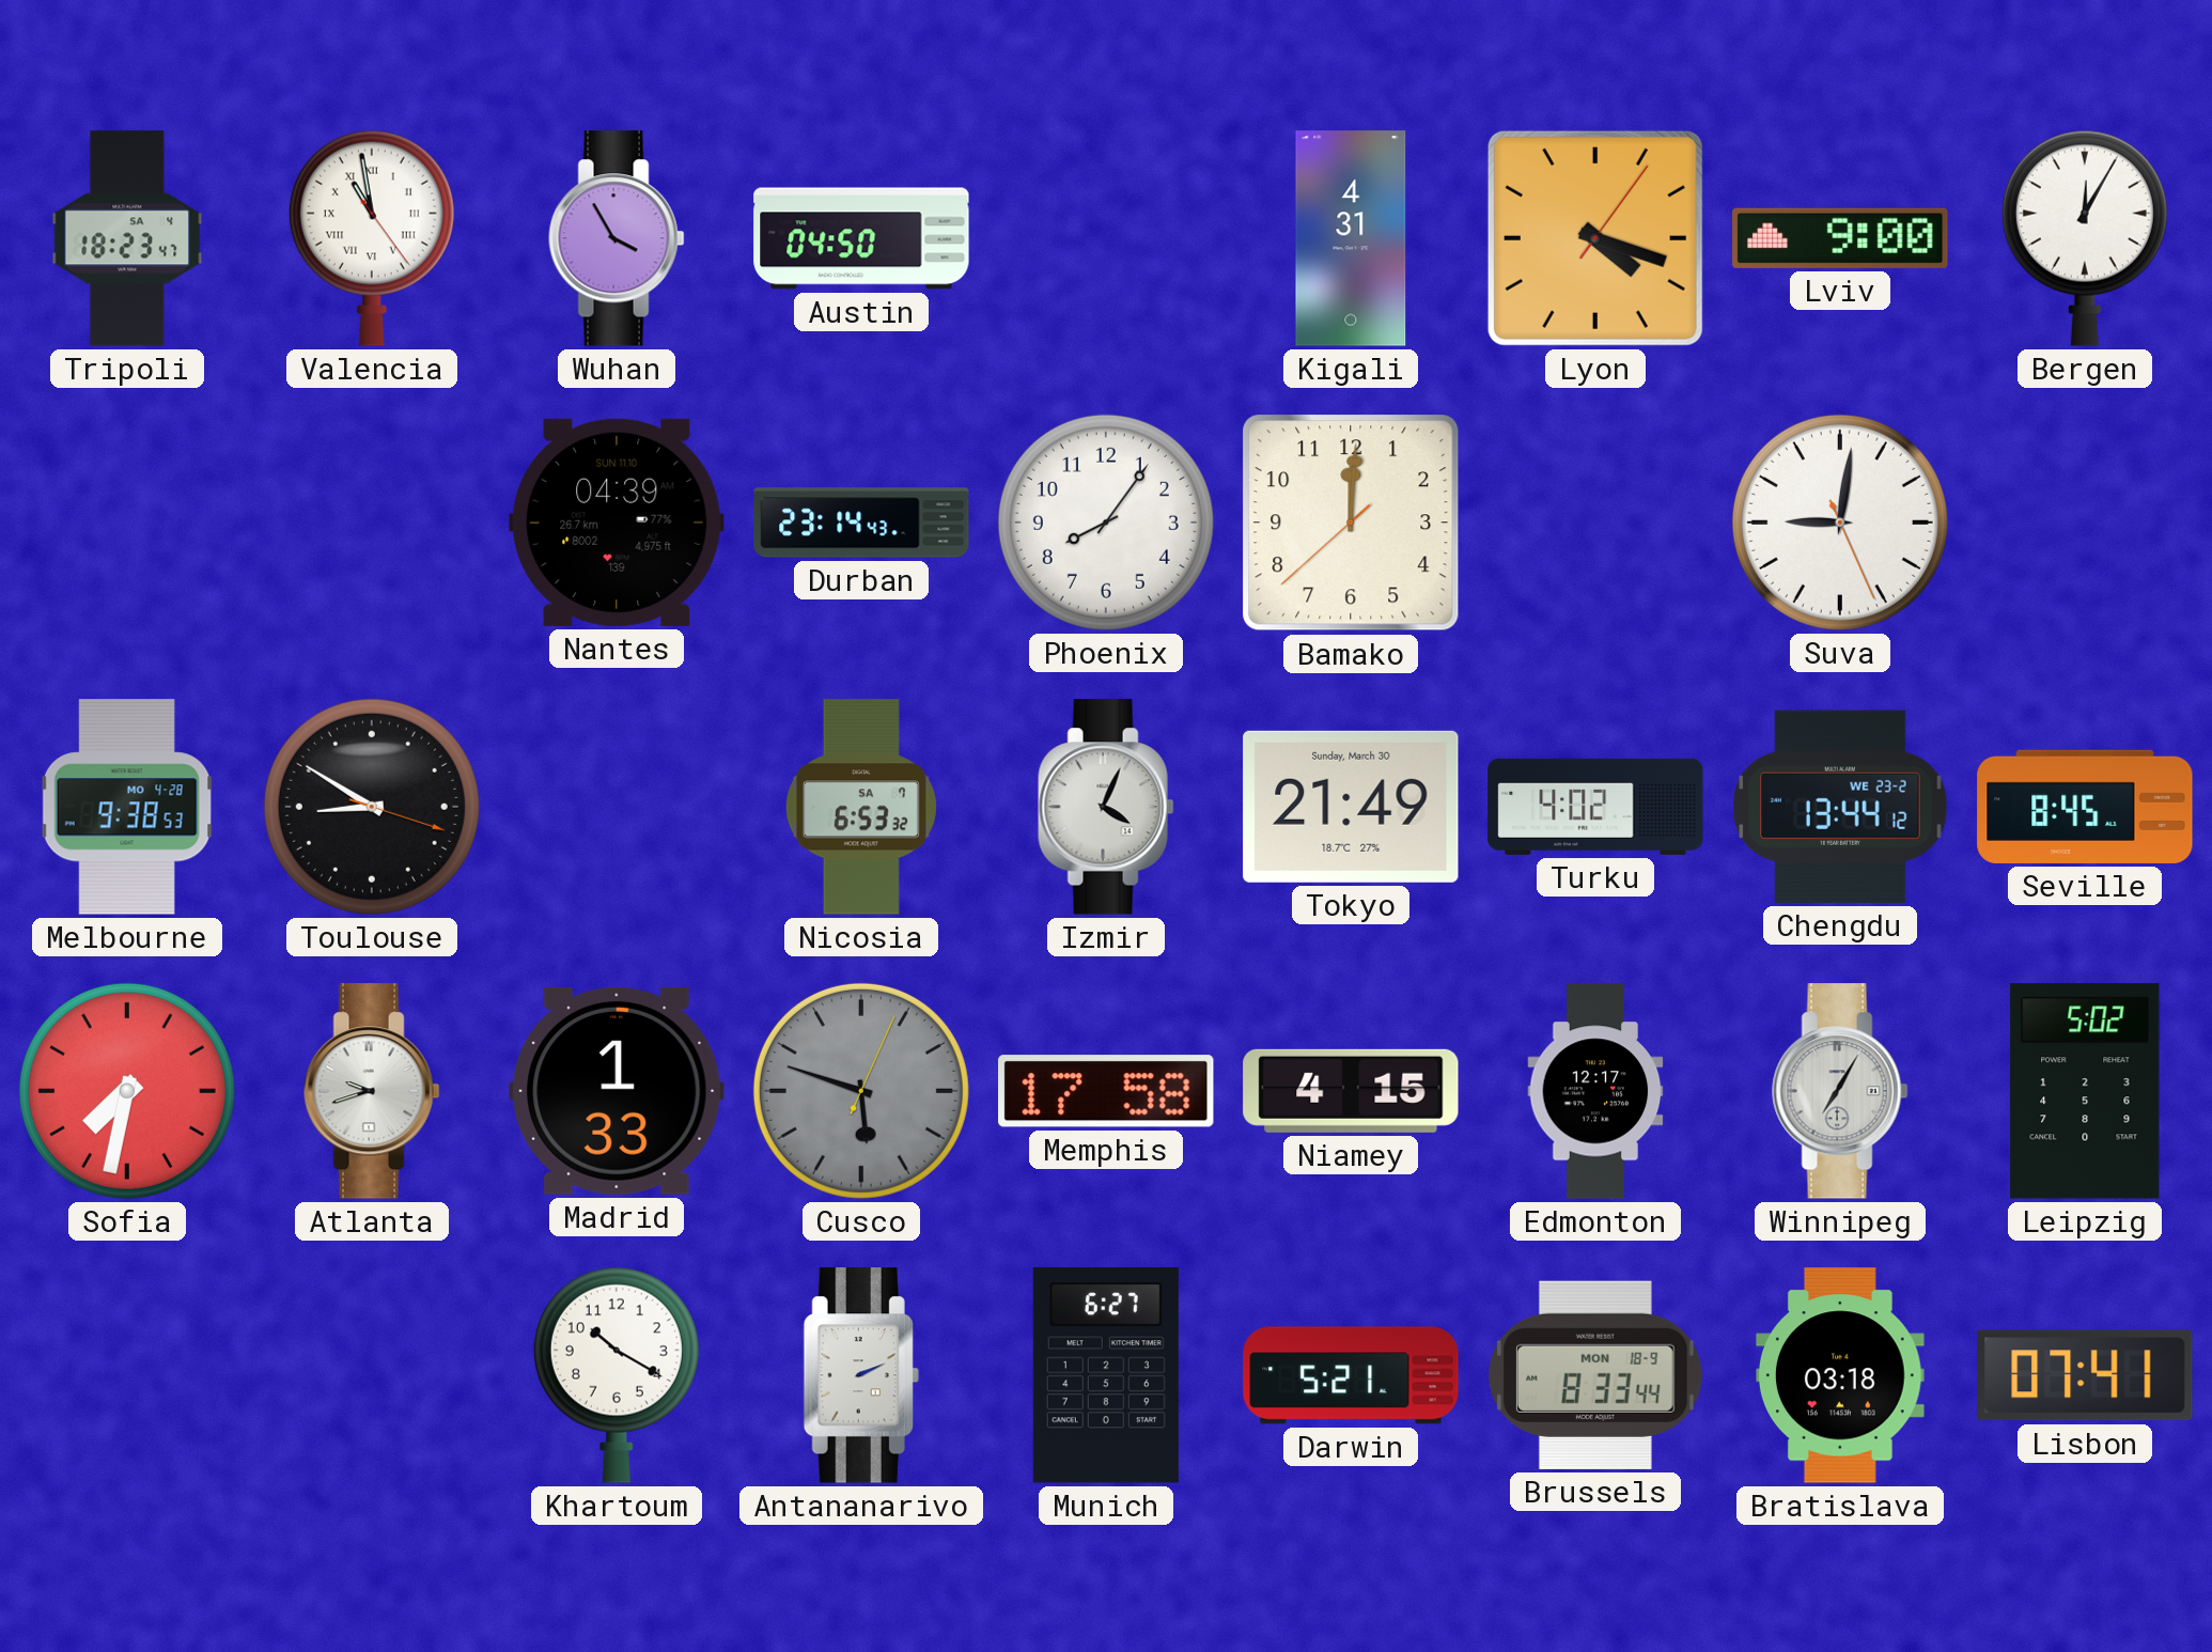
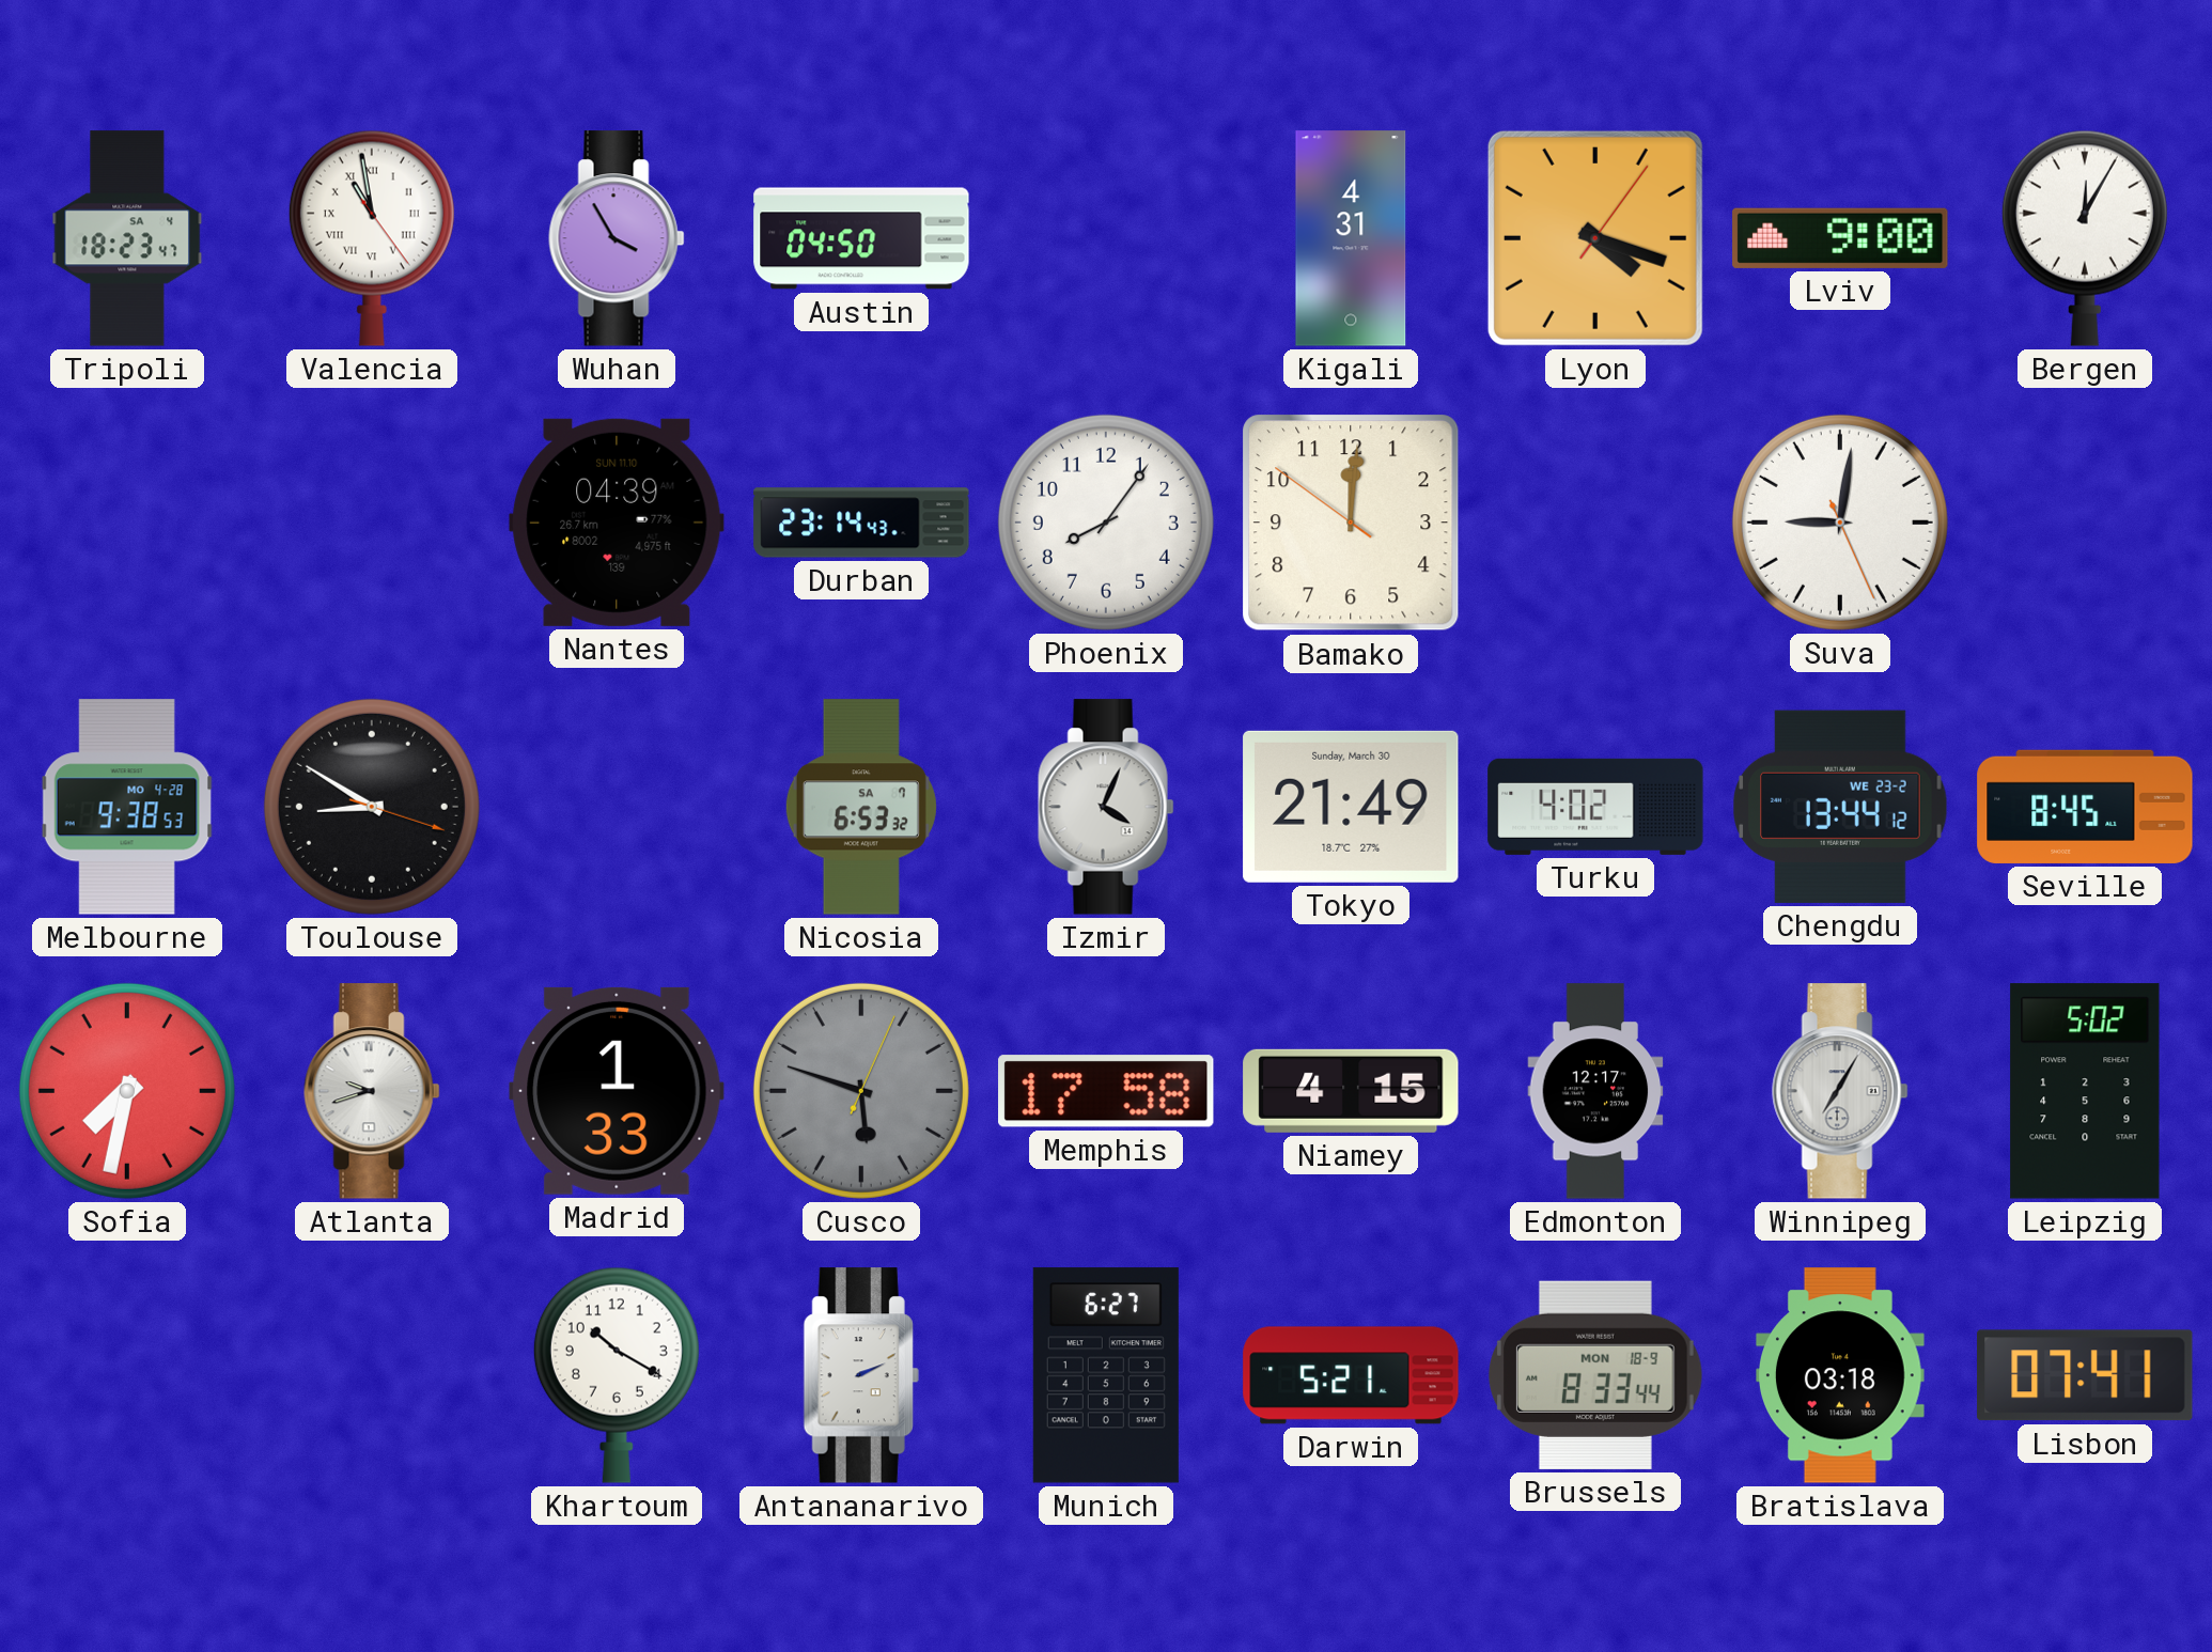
Bamako: 12:00:38 -> 12:00:51 (1351, 523)
